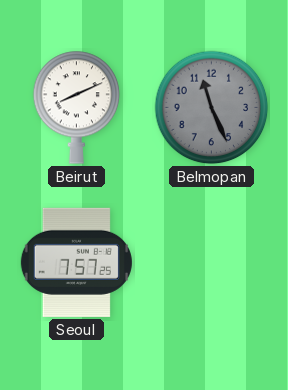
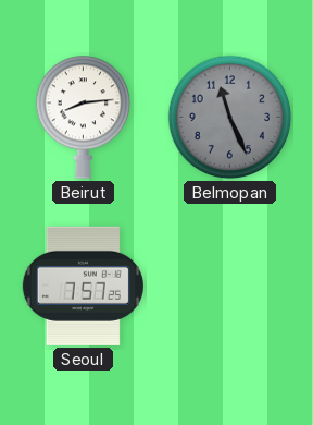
Beirut: 8:11 -> 8:14 (84, 117)
